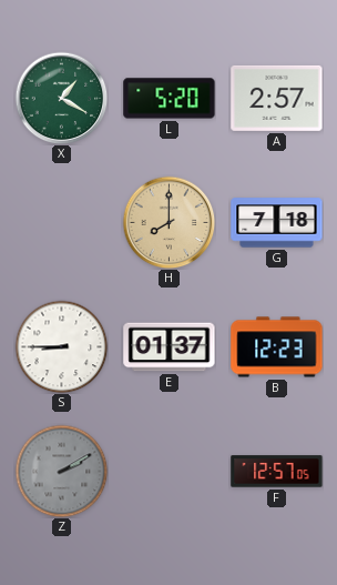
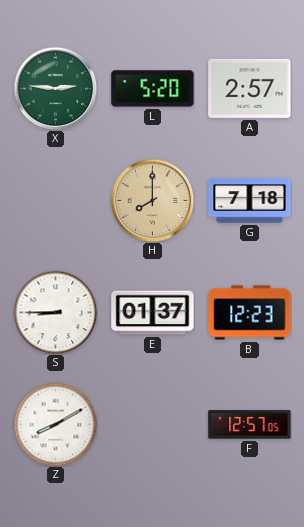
X: 1:20 -> 2:46 (55, 88)
Z: 2:10 -> 8:10 (55, 424)
Z dial: grey -> white (55, 424)
